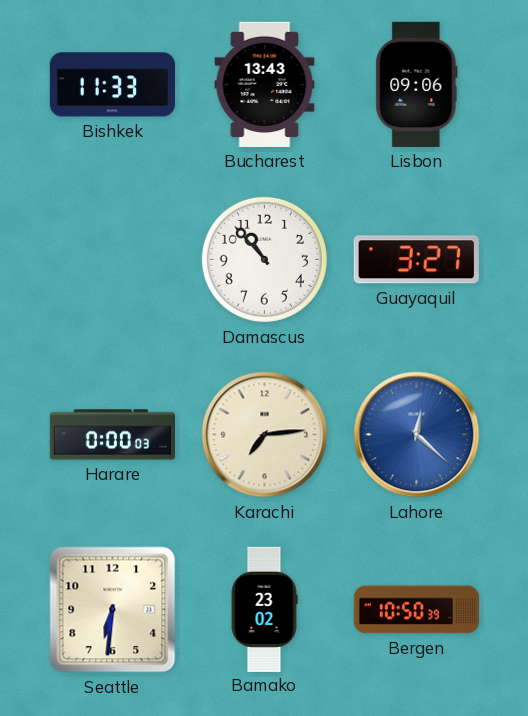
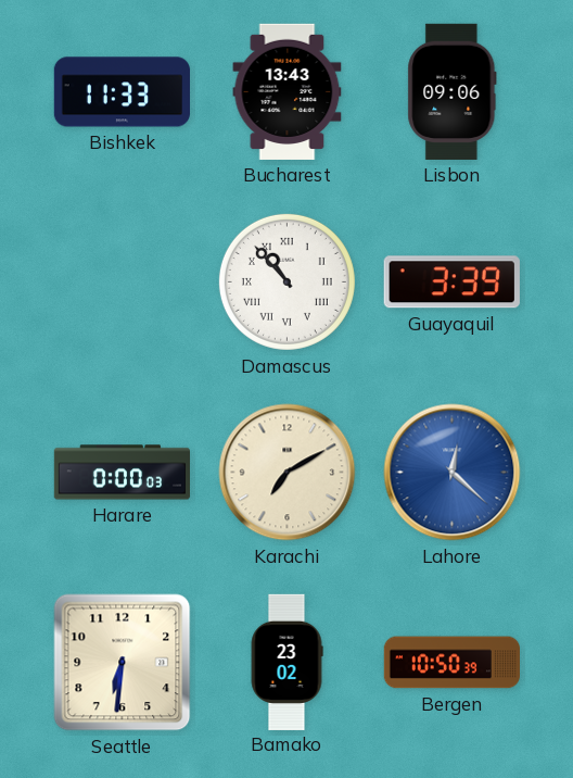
Damascus numerals: Arabic -> Roman (286, 281)
Guayaquil: 3:27 -> 3:39 (451, 283)
Karachi: 7:14 -> 7:10 (288, 473)
